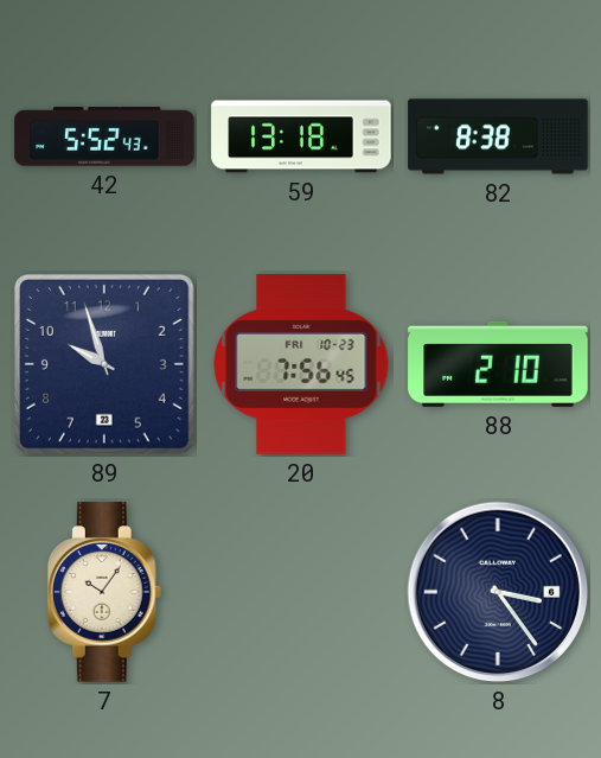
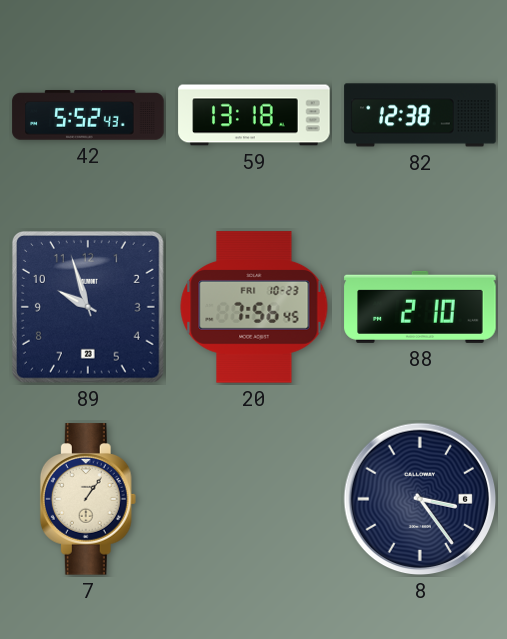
82: 8:38 -> 12:38 (420, 115)
7: 10:06 -> 1:06 (88, 499)
